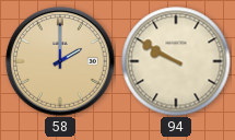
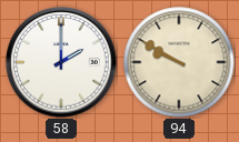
58 dial: champagne -> white (61, 62)
